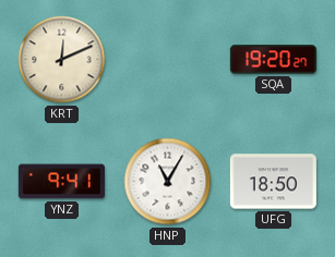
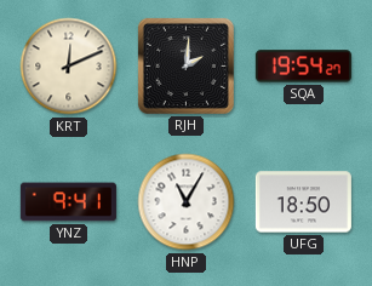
RJH: none -> 2:01 (185, 65)
SQA: 19:20 -> 19:54 (303, 67)
